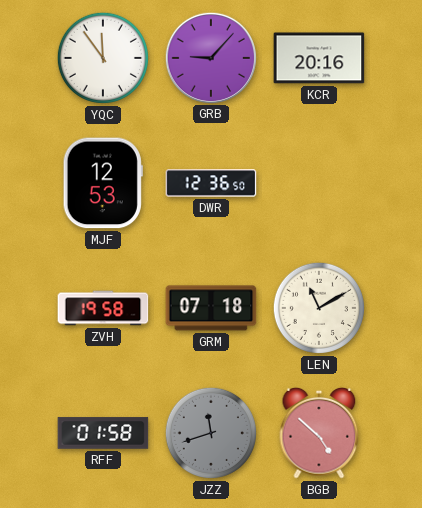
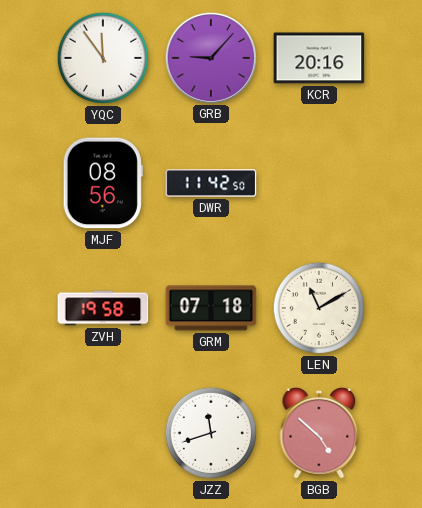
MJF: 12:53 -> 08:56 (103, 183)
DWR: 12:36 -> 11:42 (211, 183)
RFF: 01:58 -> none (103, 433)
JZZ dial: grey -> white (211, 433)
